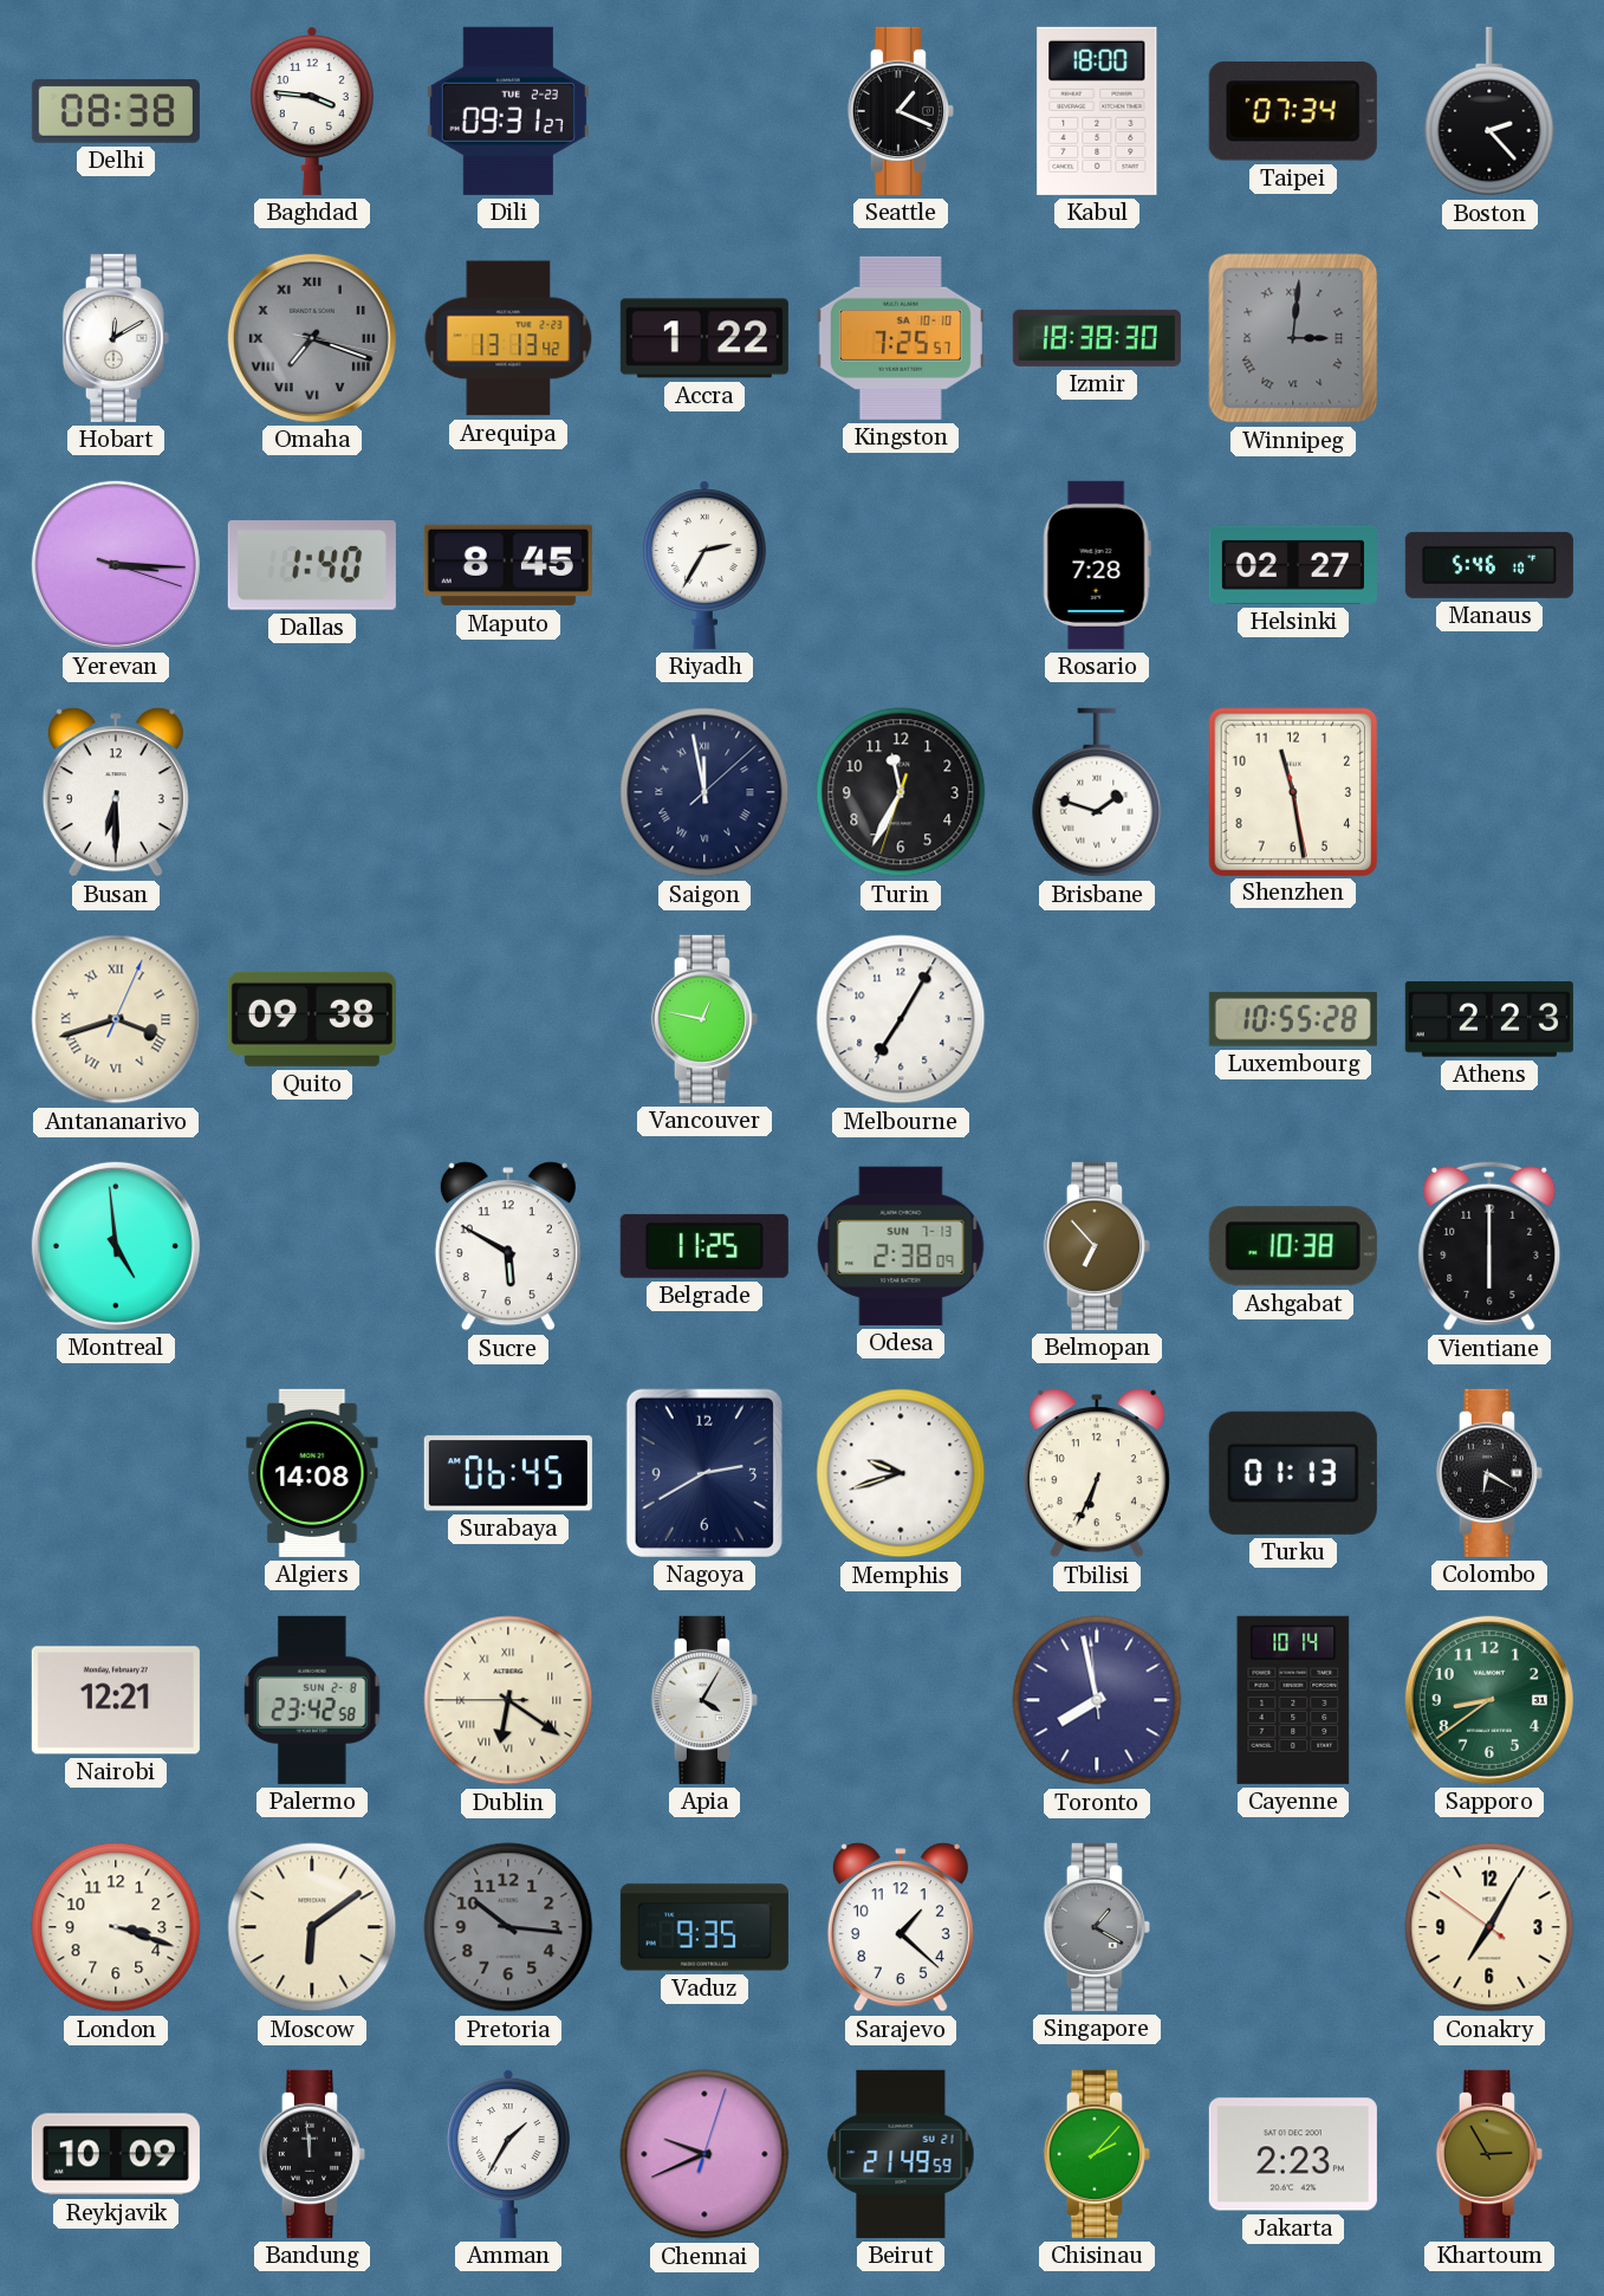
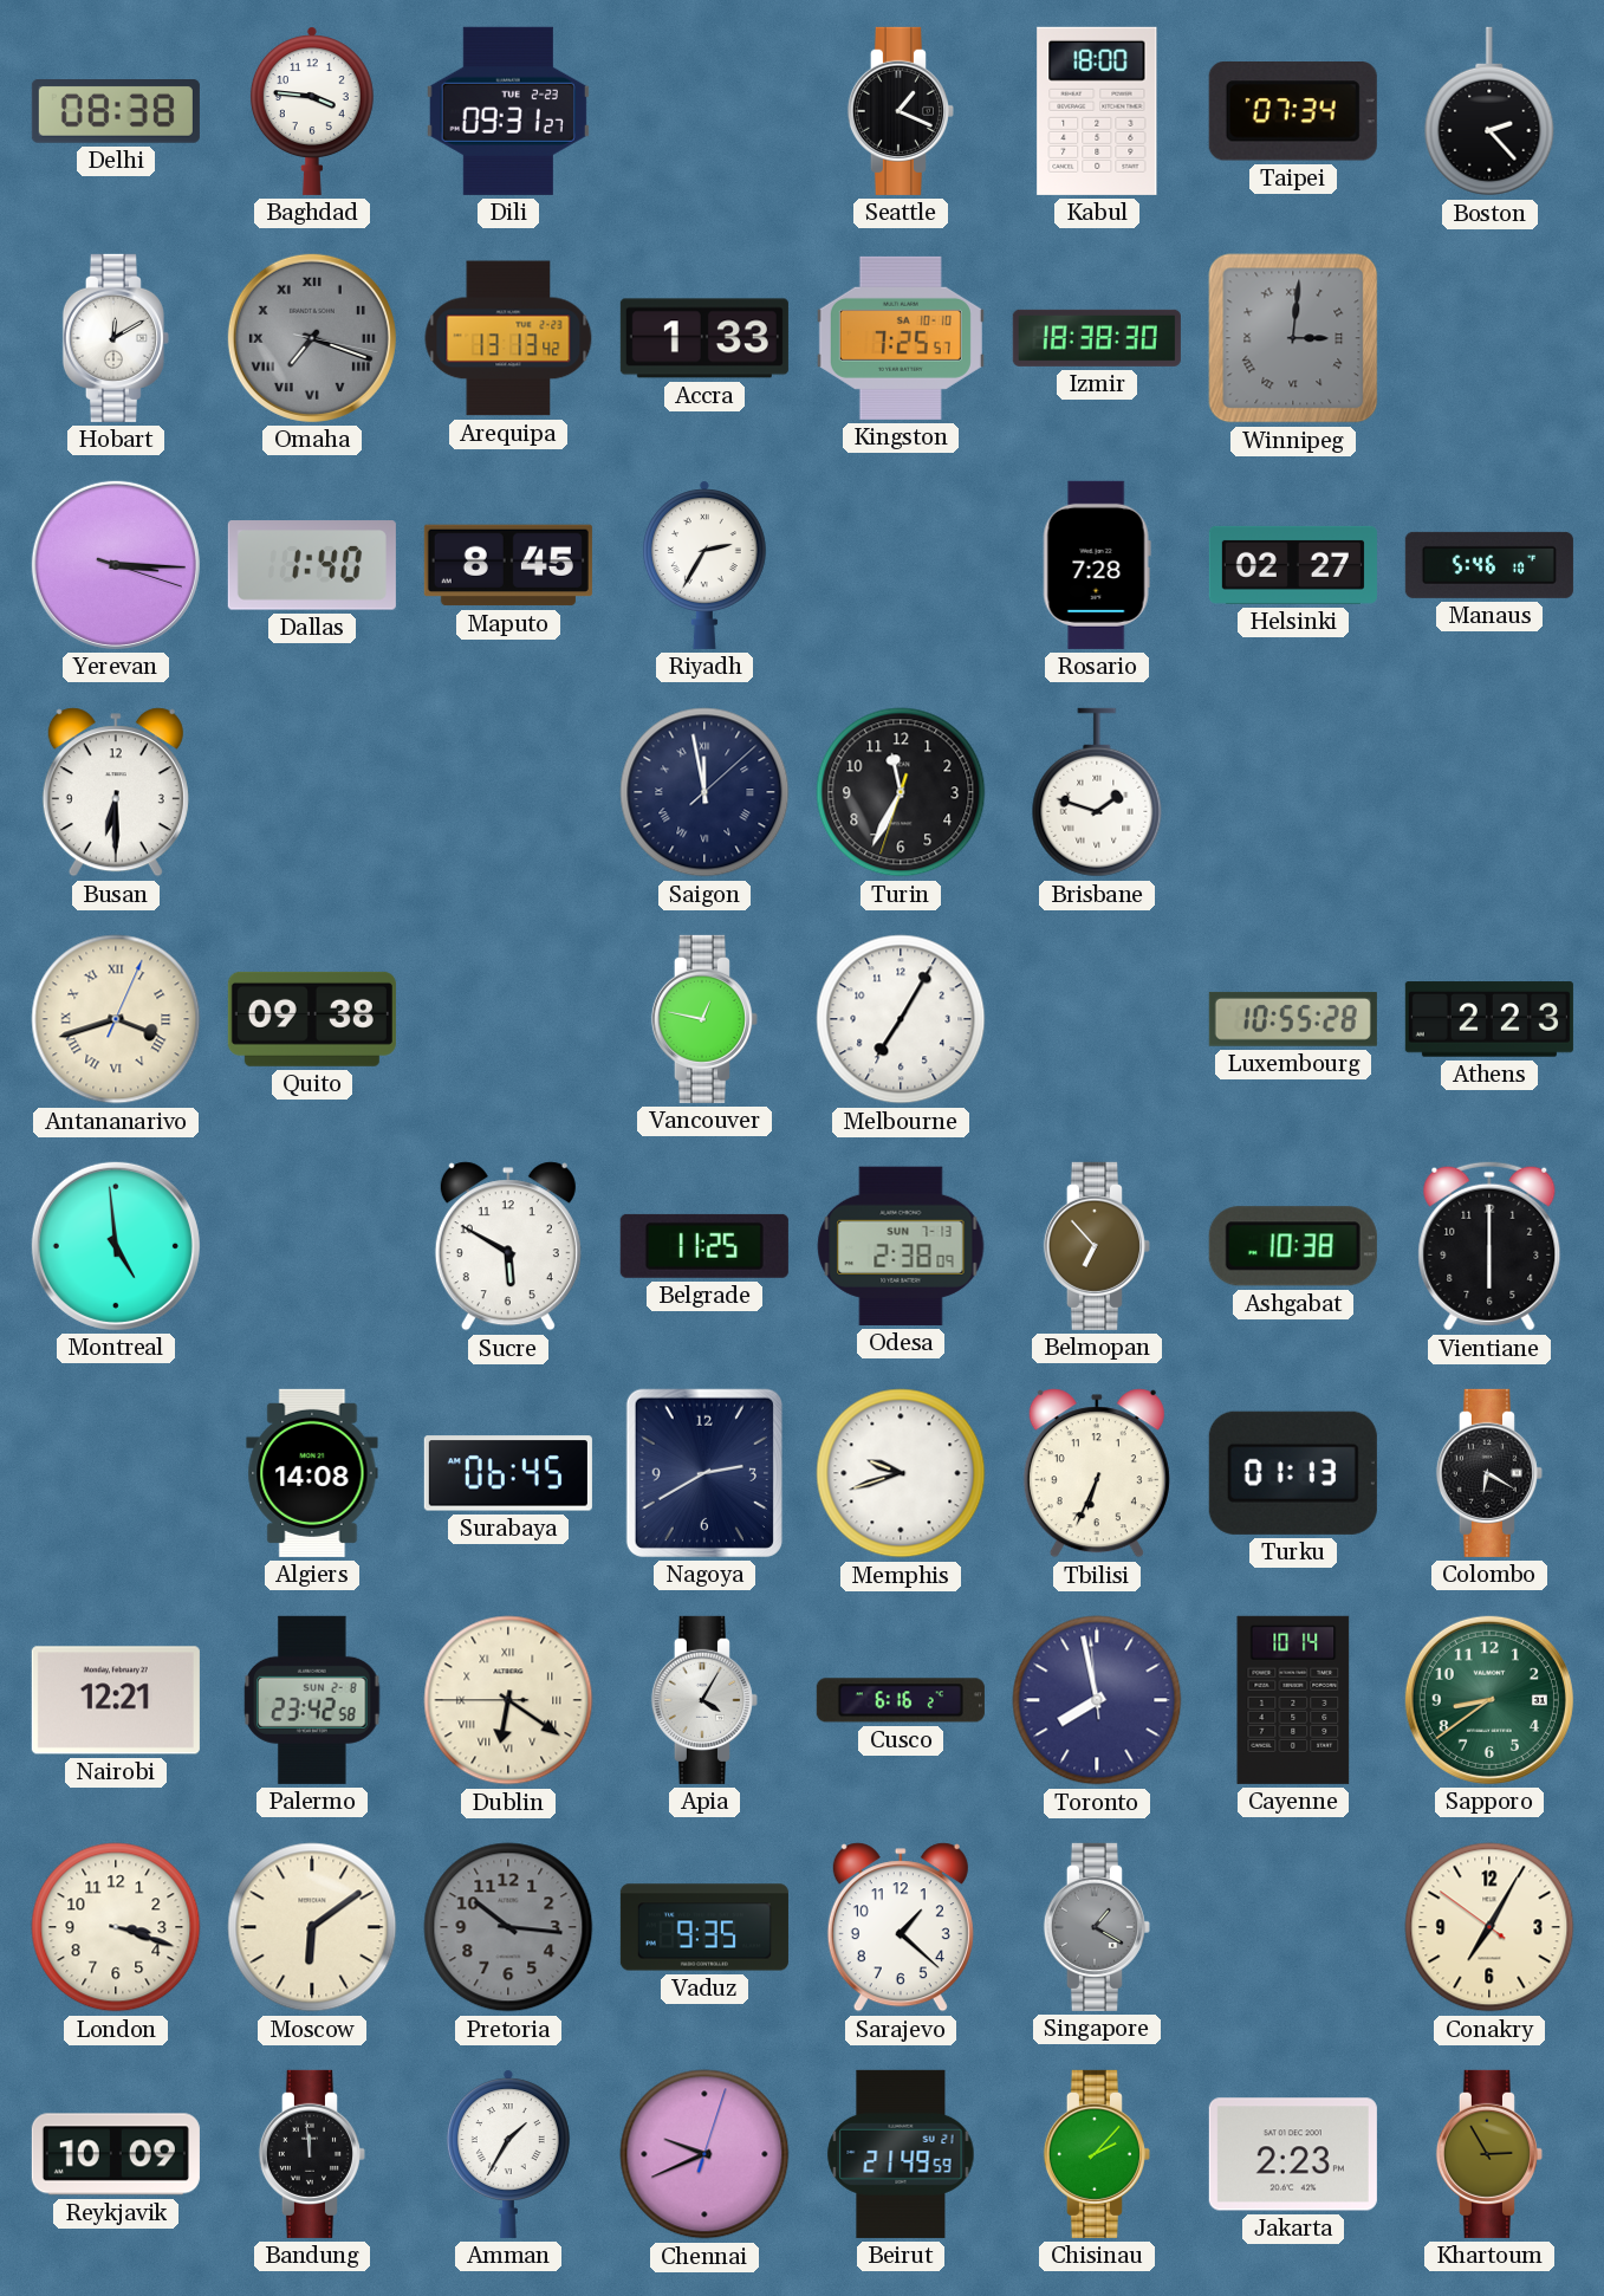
Accra: 1:22 -> 1:33 (704, 338)
Shenzhen: 11:28 -> none (1292, 791)
Cusco: none -> 6:16 (901, 1700)
